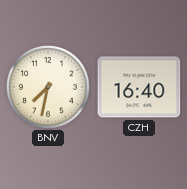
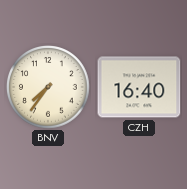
BNV: 7:32 -> 7:36 (49, 88)
